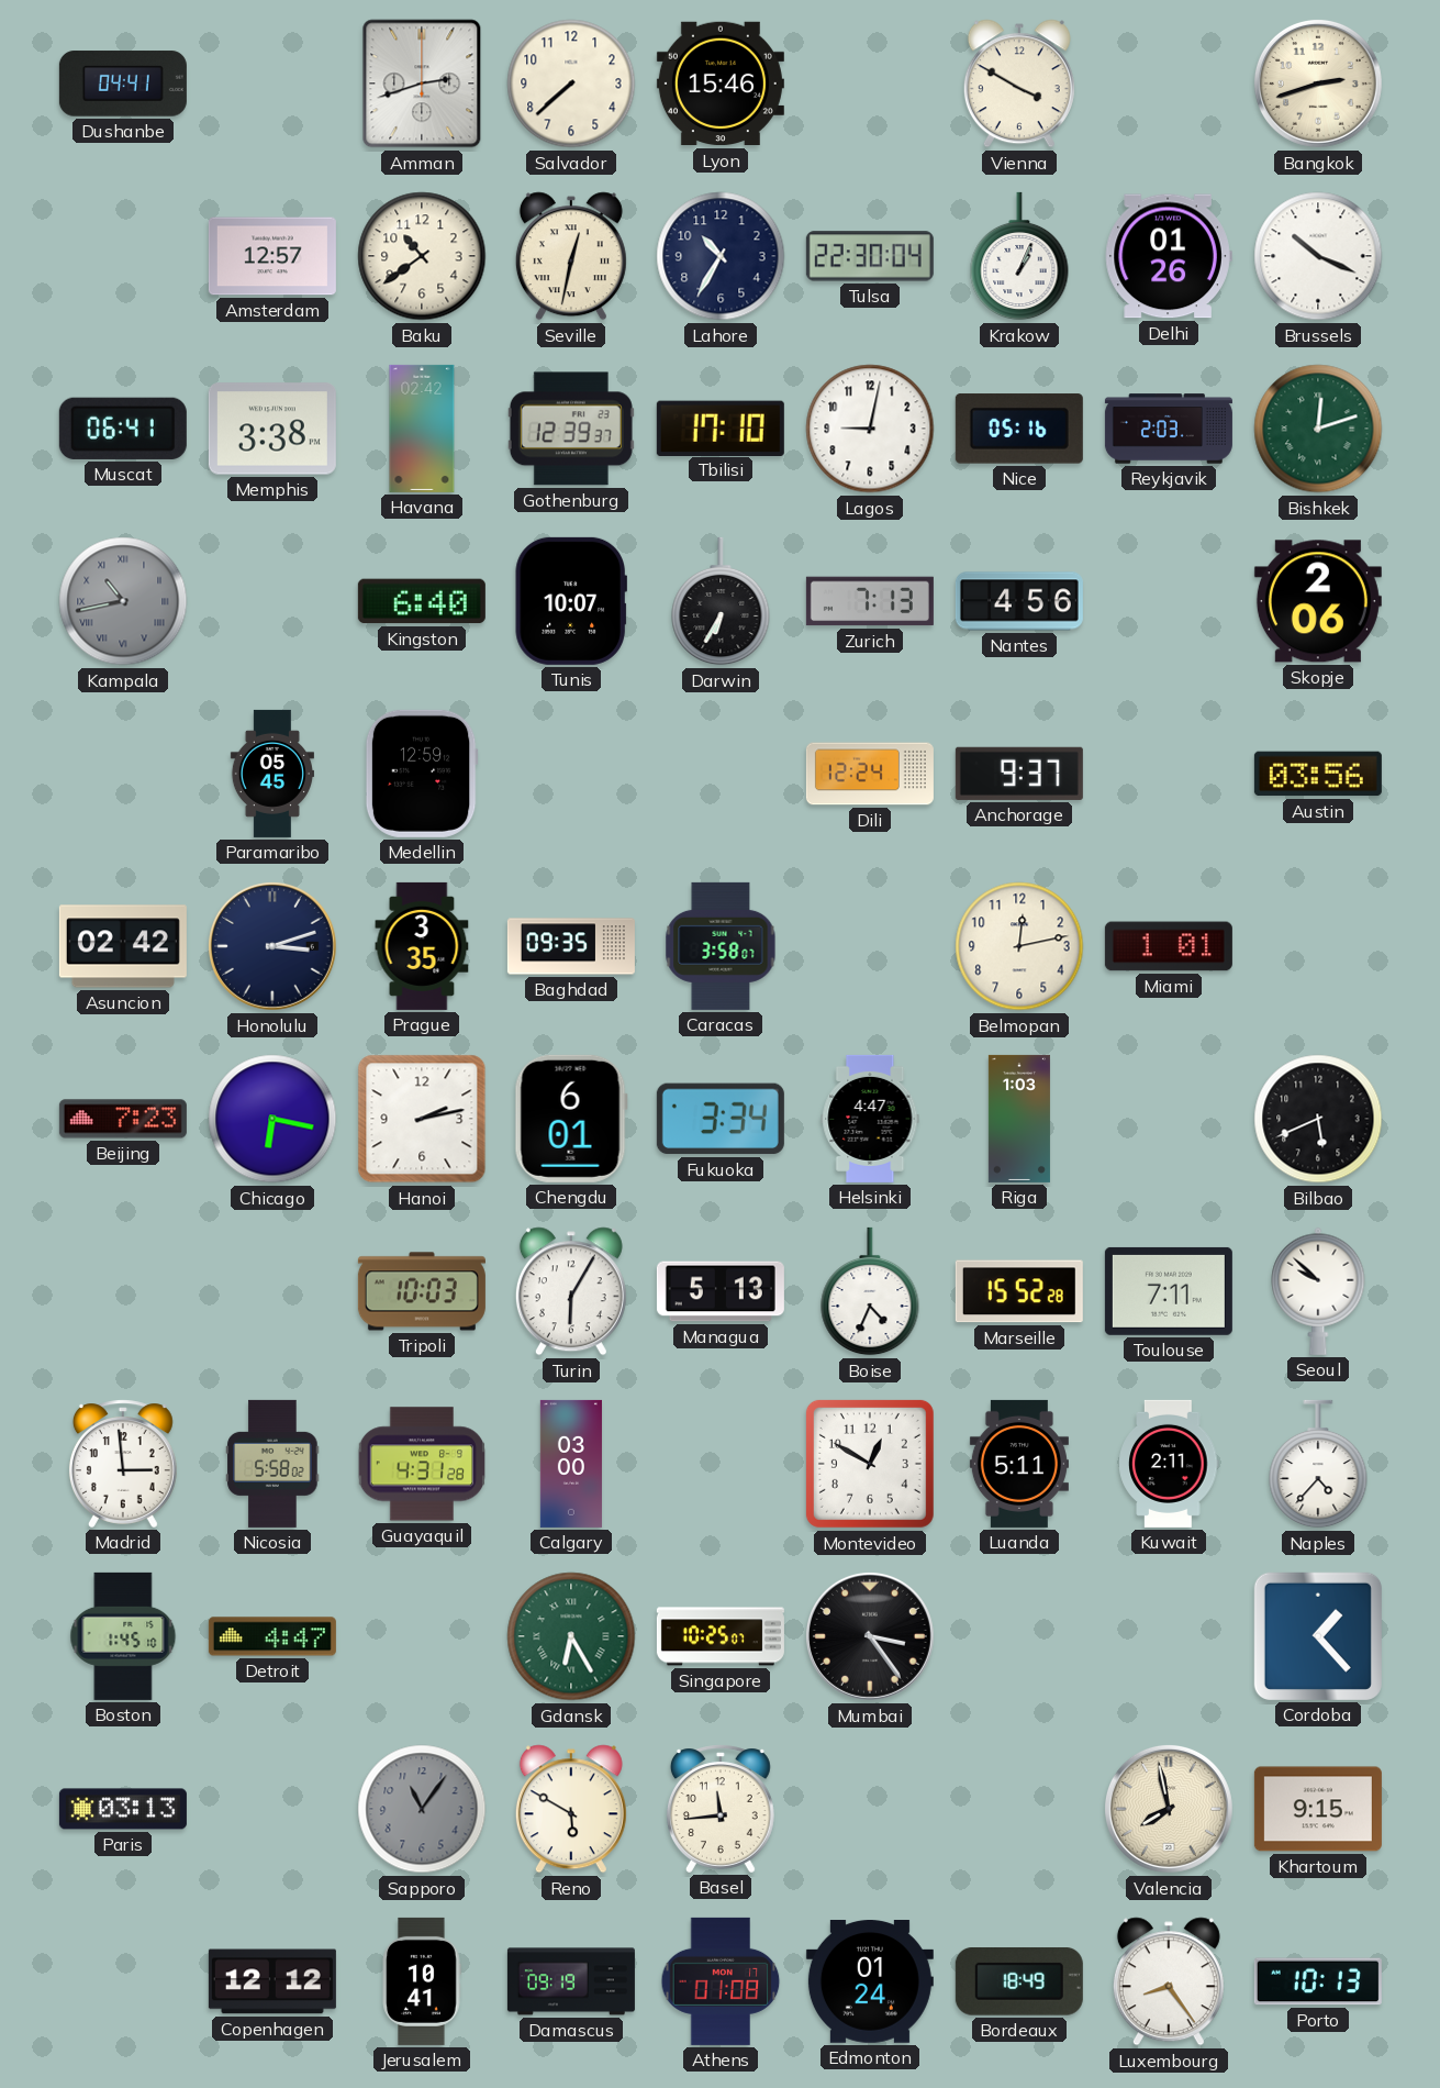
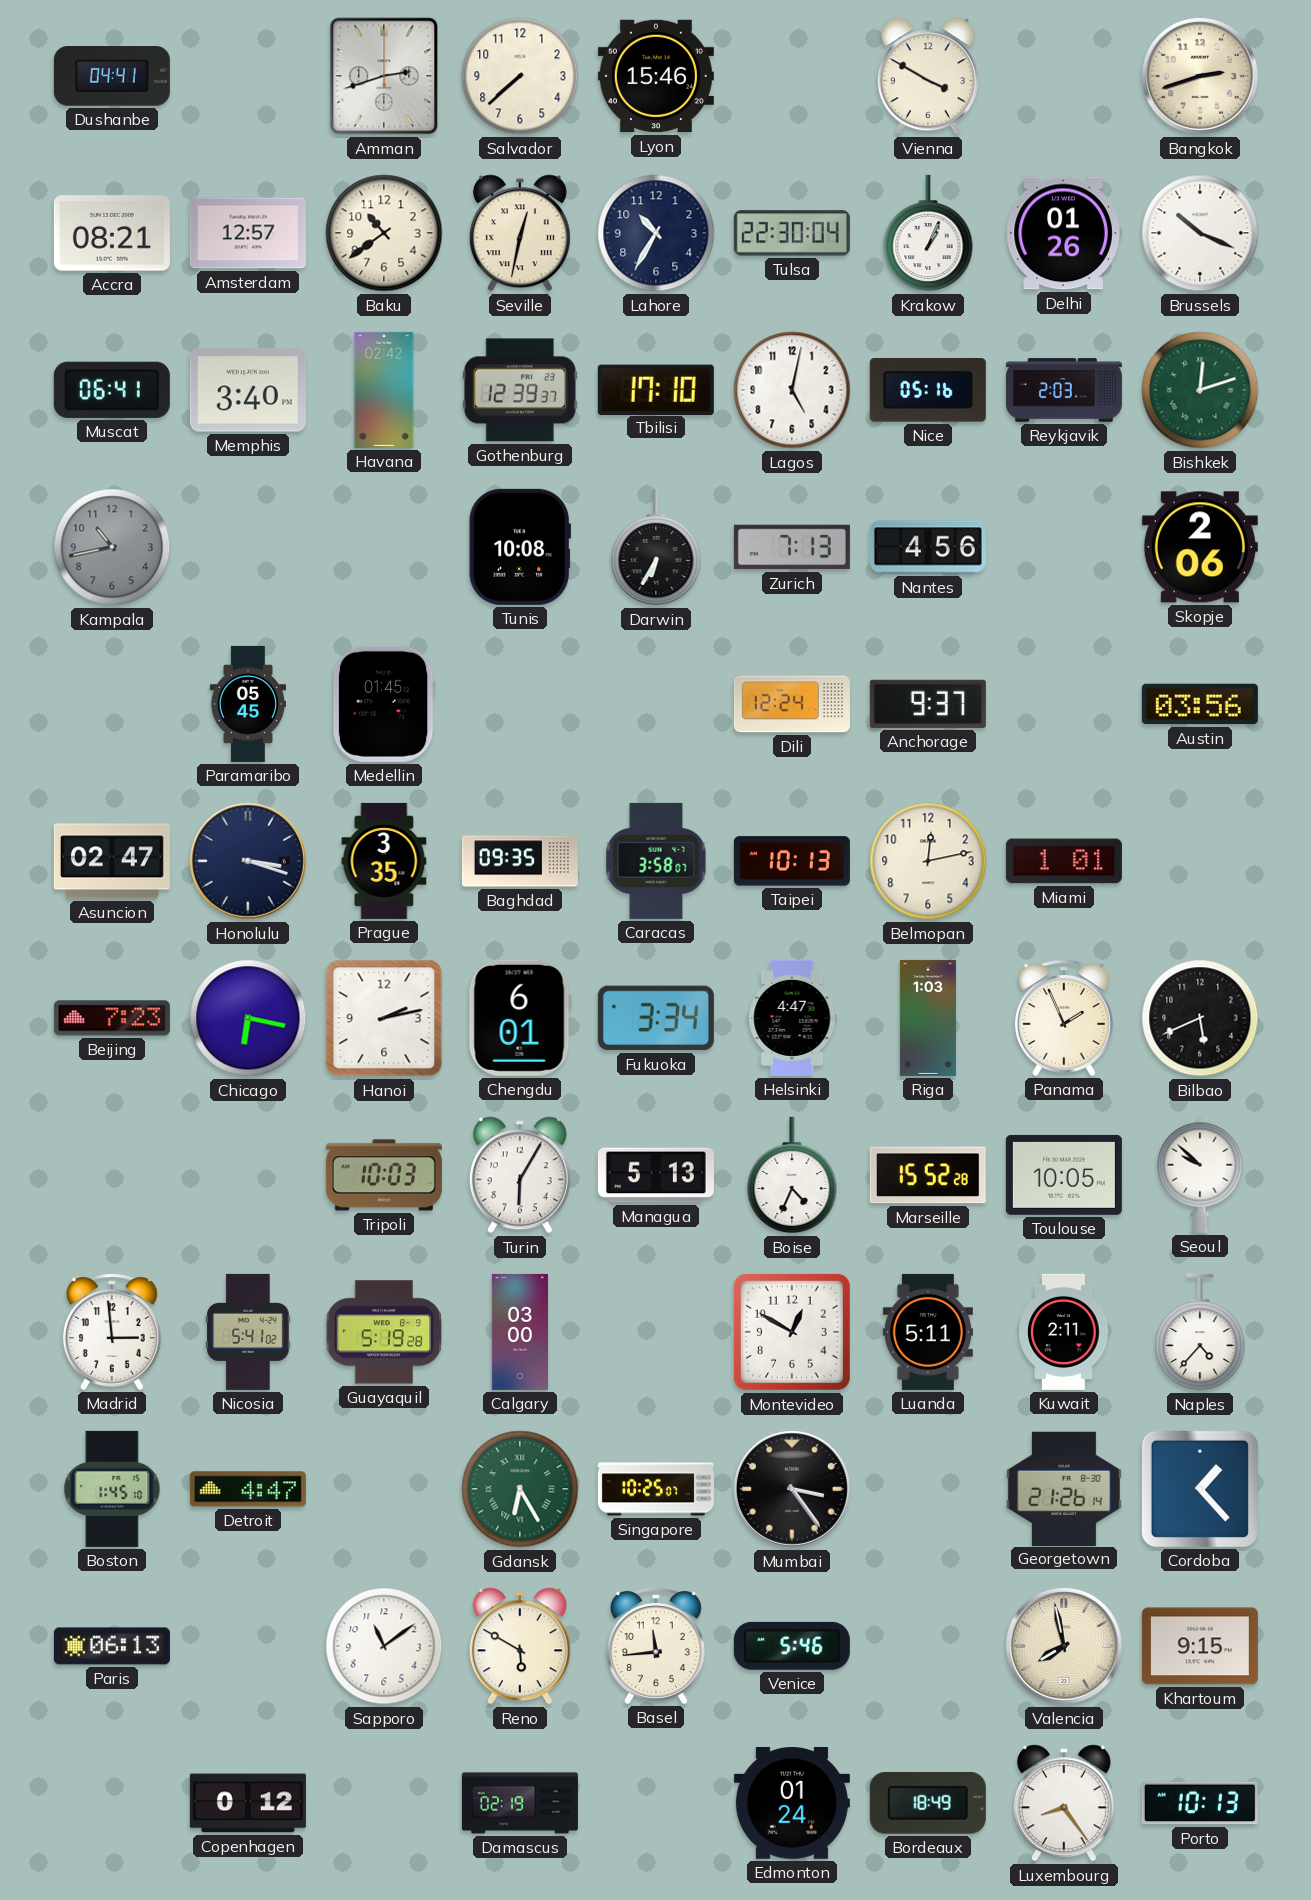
Accra: none -> 08:21 (112, 233)
Memphis: 3:38 -> 3:40 (248, 390)
Lagos: 9:02 -> 5:02 (792, 390)
Kampala numerals: Roman -> Arabic (112, 547)
Kingston: 6:40 -> none (422, 601)
Tunis: 10:07 -> 10:08 (520, 547)
Medellin: 12:59 -> 01:45 (384, 704)
Asuncion: 02:42 -> 02:47 (112, 861)
Honolulu: 3:12 -> 3:18 (248, 861)
Taipei: none -> 10:13 (792, 861)
Panama: none -> 1:56 (1064, 1018)
Toulouse: 7:11 -> 10:05 (1064, 1175)
Nicosia: 5:58 -> 5:41 (248, 1332)
Guayaquil: 4:31 -> 5:19 (384, 1332)
Georgetown: none -> 21:26 (1064, 1488)
Paris: 03:13 -> 06:13 (112, 1646)
Sapporo: 11:06 -> 11:09 (384, 1646)
Sapporo dial: grey -> white (384, 1646)
Venice: none -> 5:46 (792, 1646)
Copenhagen: 12:12 -> 0:12 (248, 1803)
Jerusalem: 10:41 -> none (422, 1981)
Damascus: 09:19 -> 02:19 (520, 1803)
Athens: 01:08 -> none (721, 1981)
